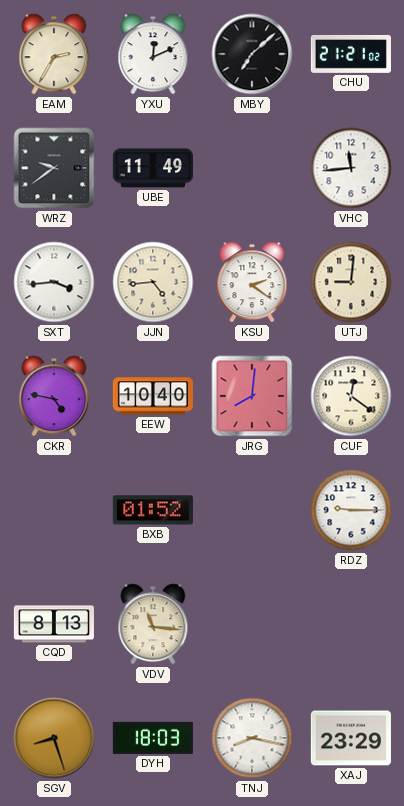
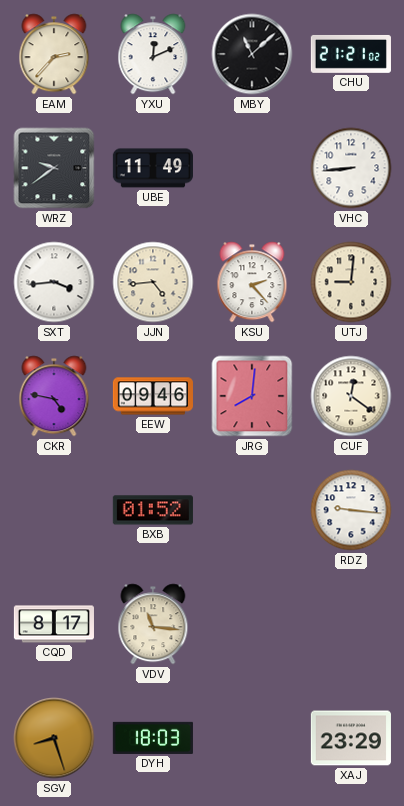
EAM: 2:35 -> 2:37 (54, 54)
MBY: 7:08 -> 11:08 (252, 54)
VHC: 11:44 -> 8:44 (351, 168)
KSU: 2:21 -> 2:23 (252, 282)
EEW: 10:40 -> 09:46 (152, 396)
RDZ: 9:15 -> 9:16 (351, 510)
CQD: 8:13 -> 8:17 (53, 624)
TNJ: 8:17 -> none (252, 738)
